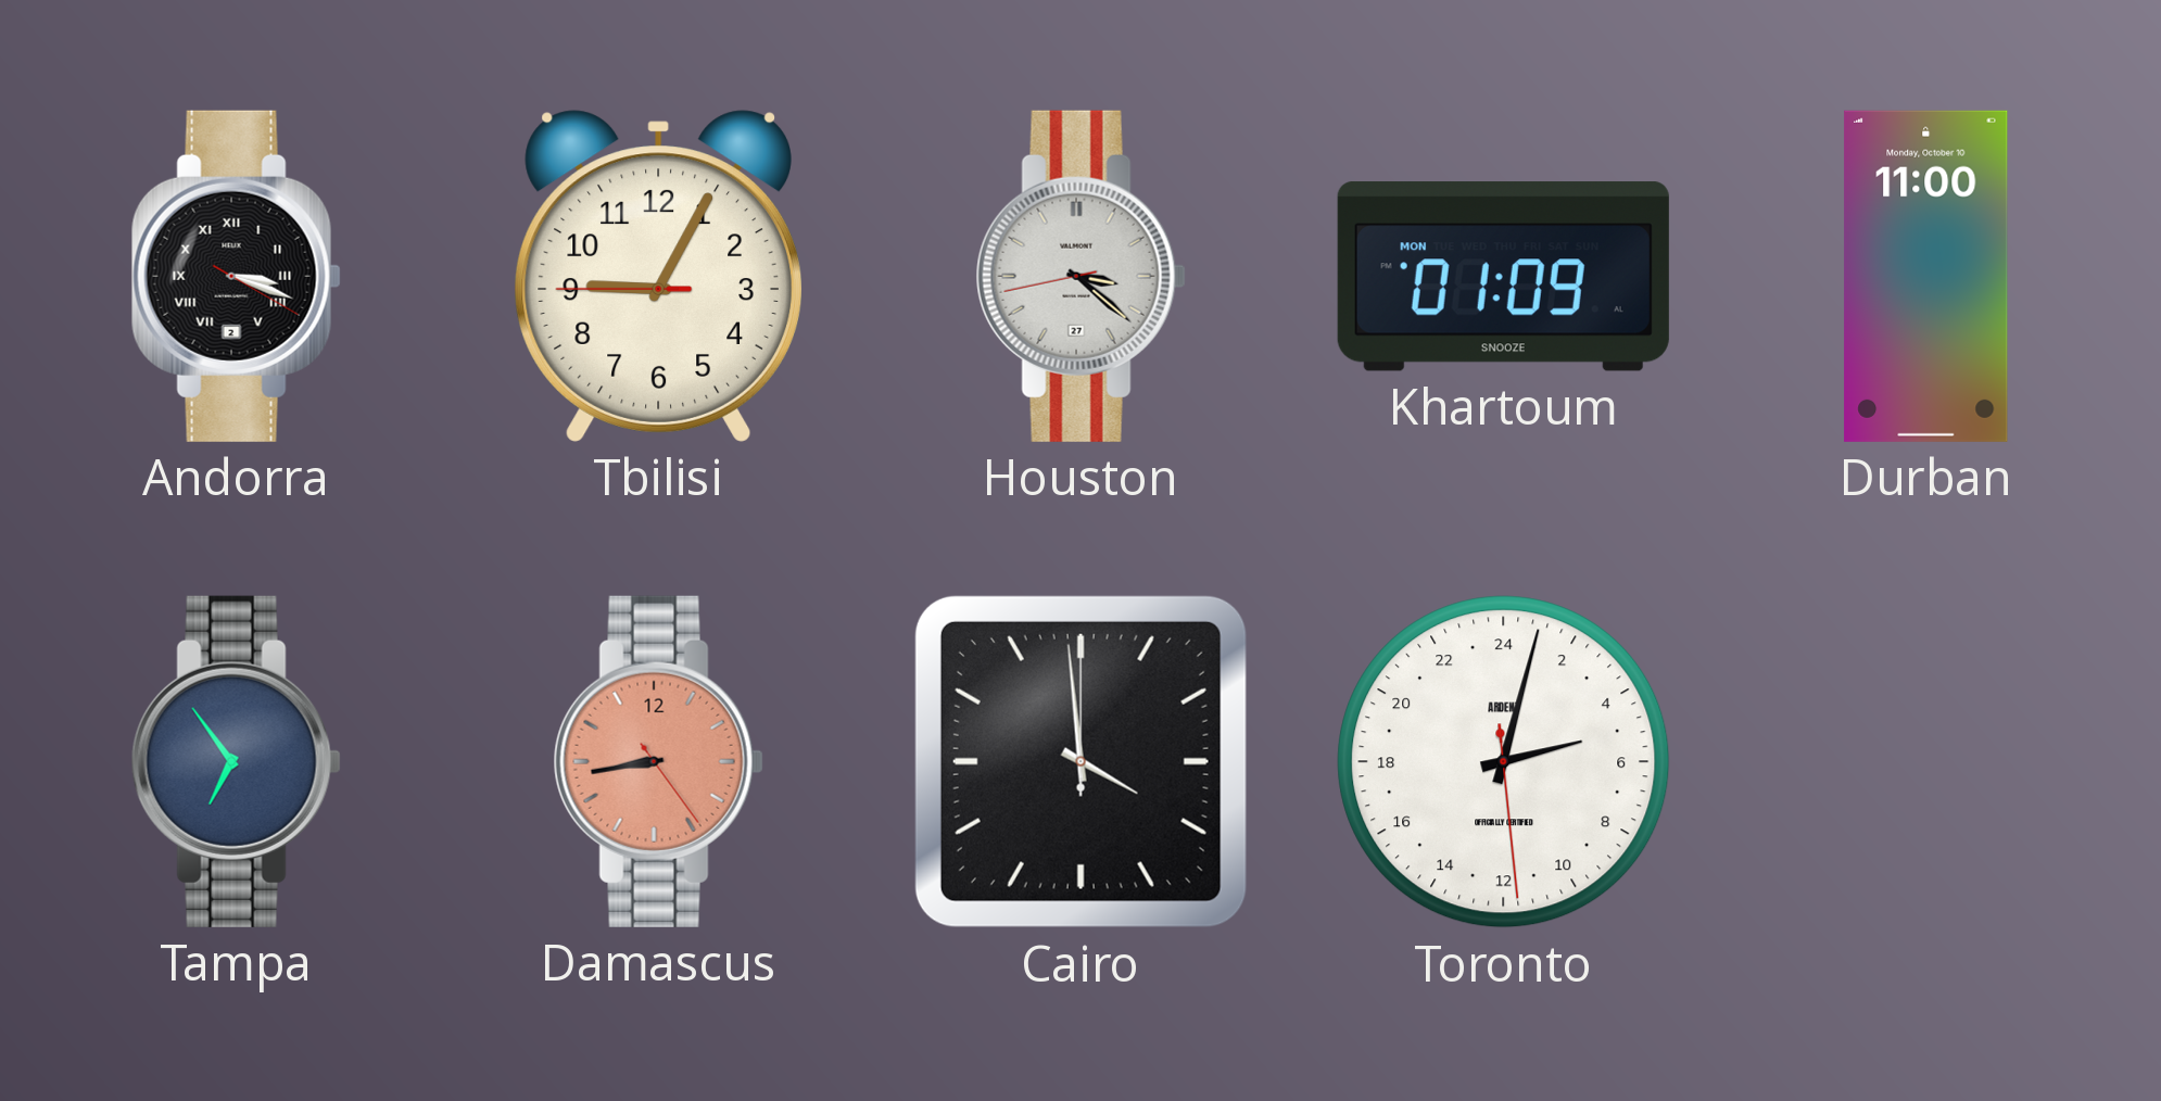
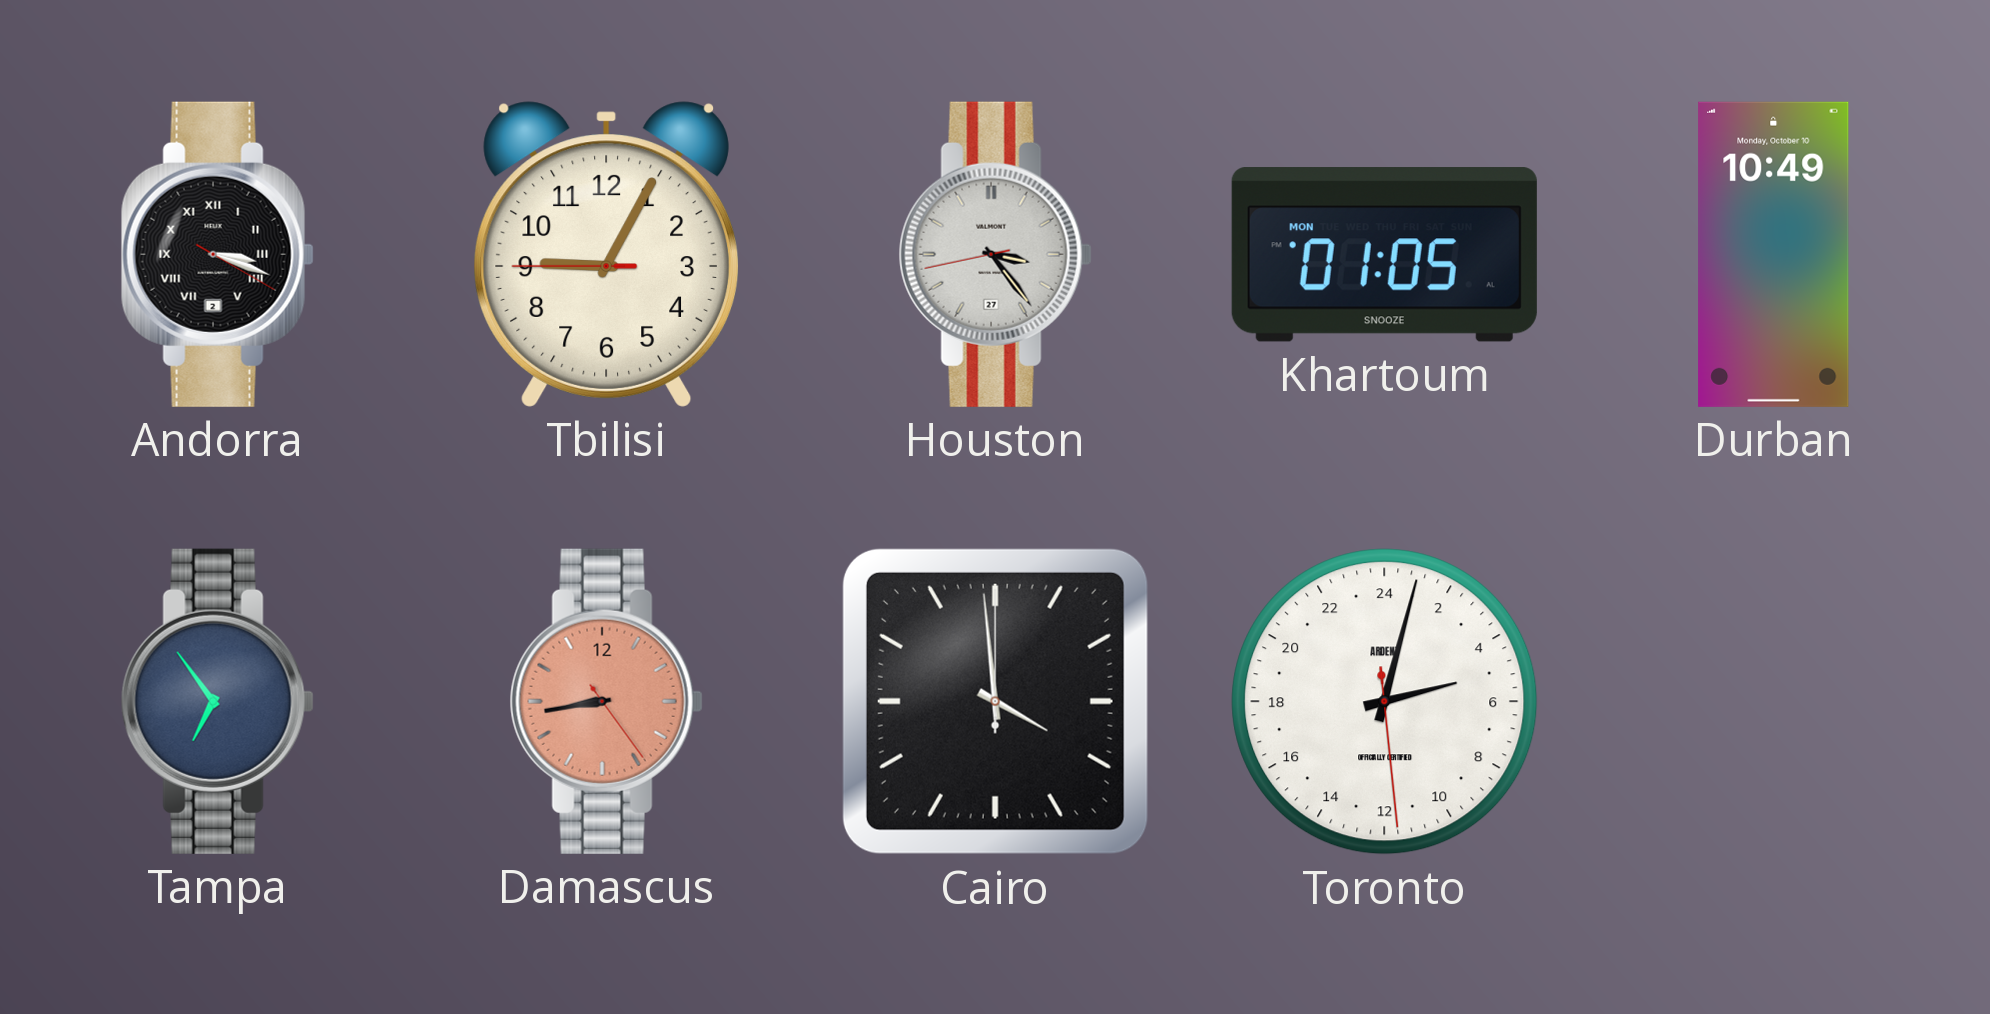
Houston: 3:21 -> 3:23 (995, 254)
Khartoum: 01:09 -> 01:05 (1384, 255)
Durban: 11:00 -> 10:49 (1774, 254)
